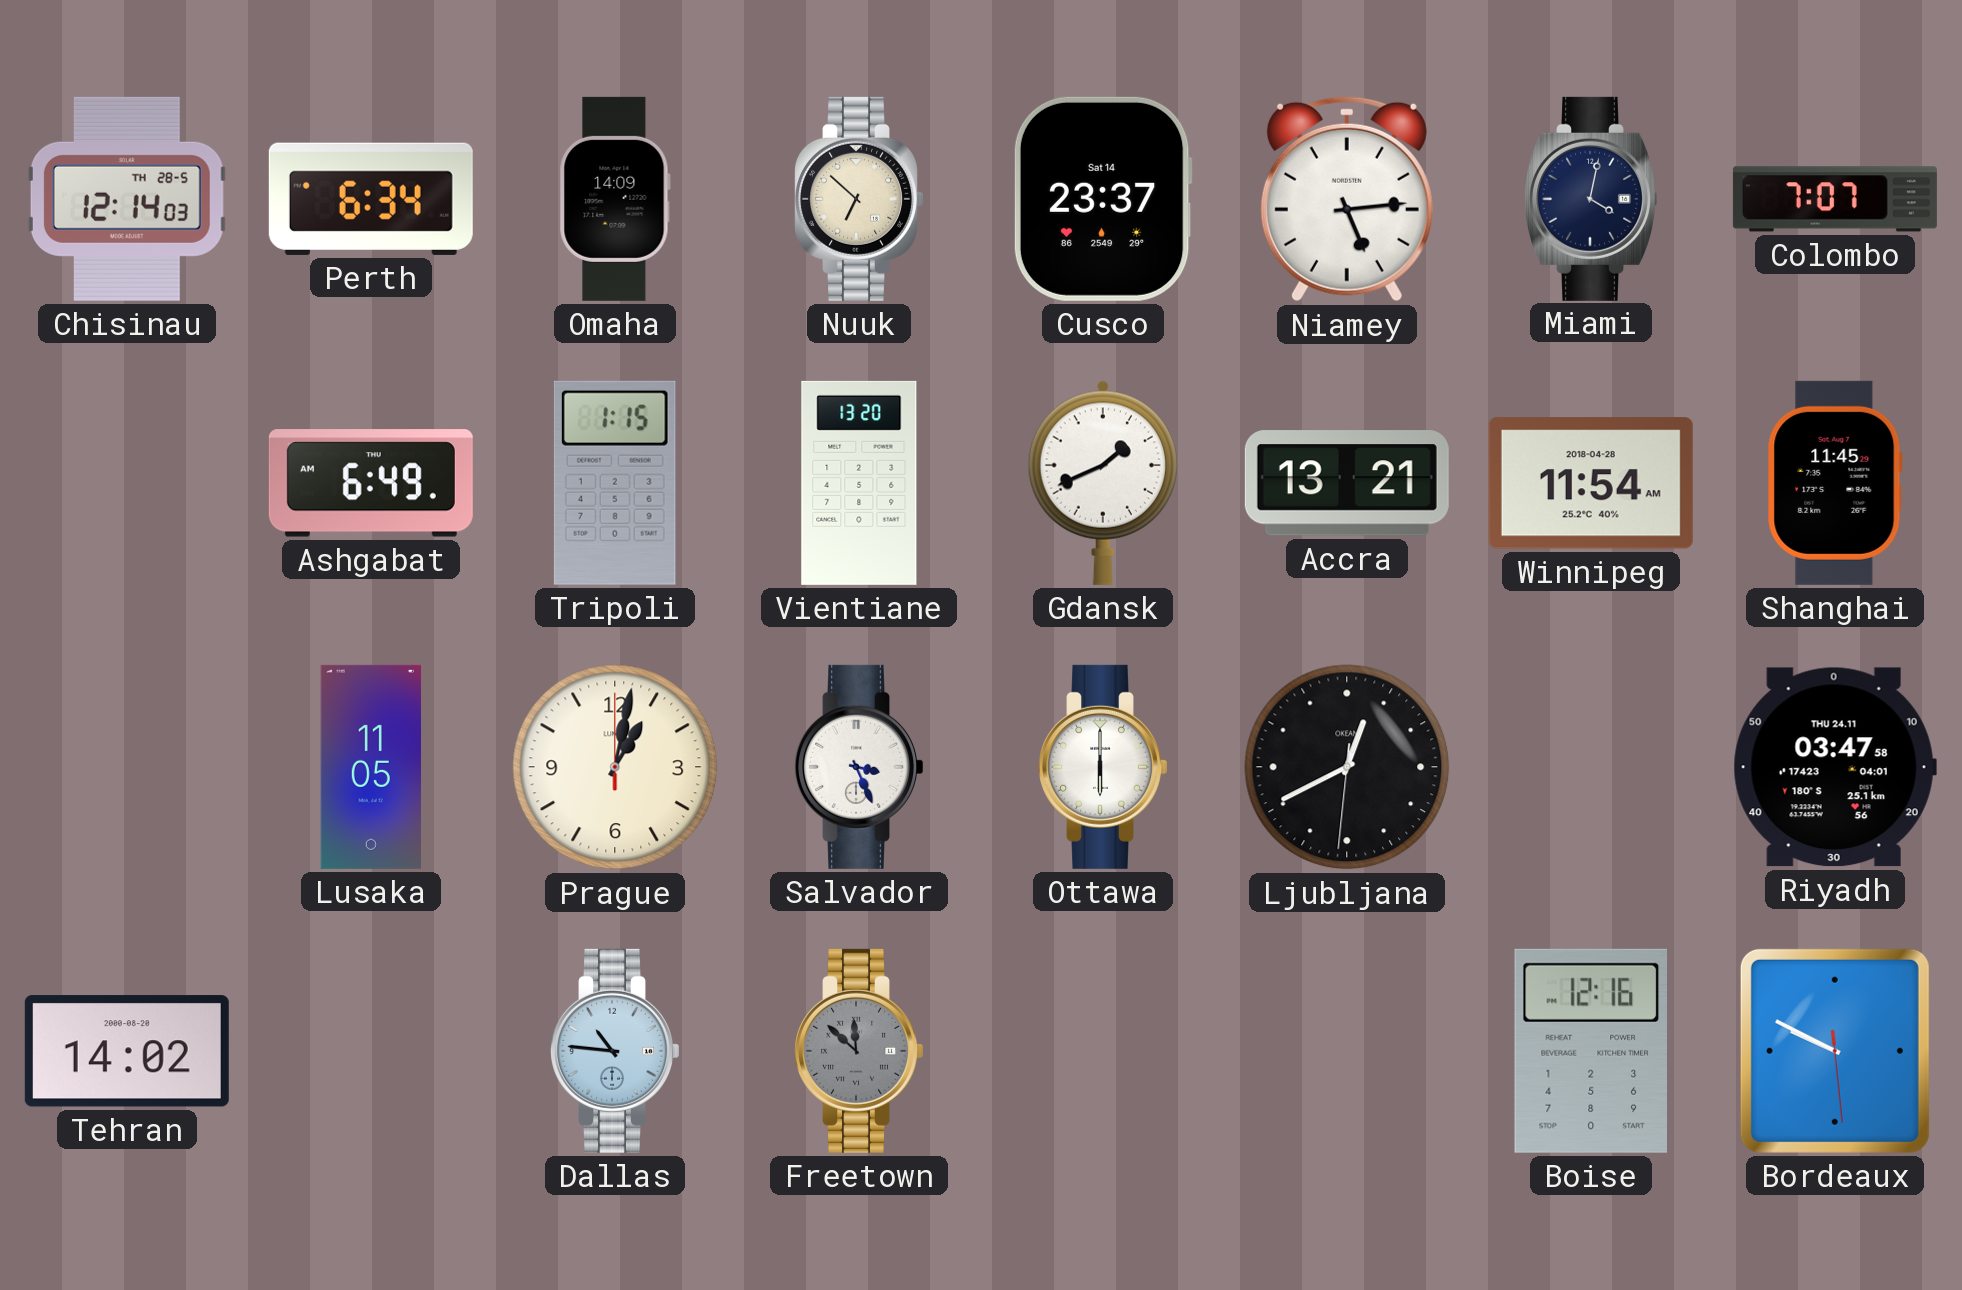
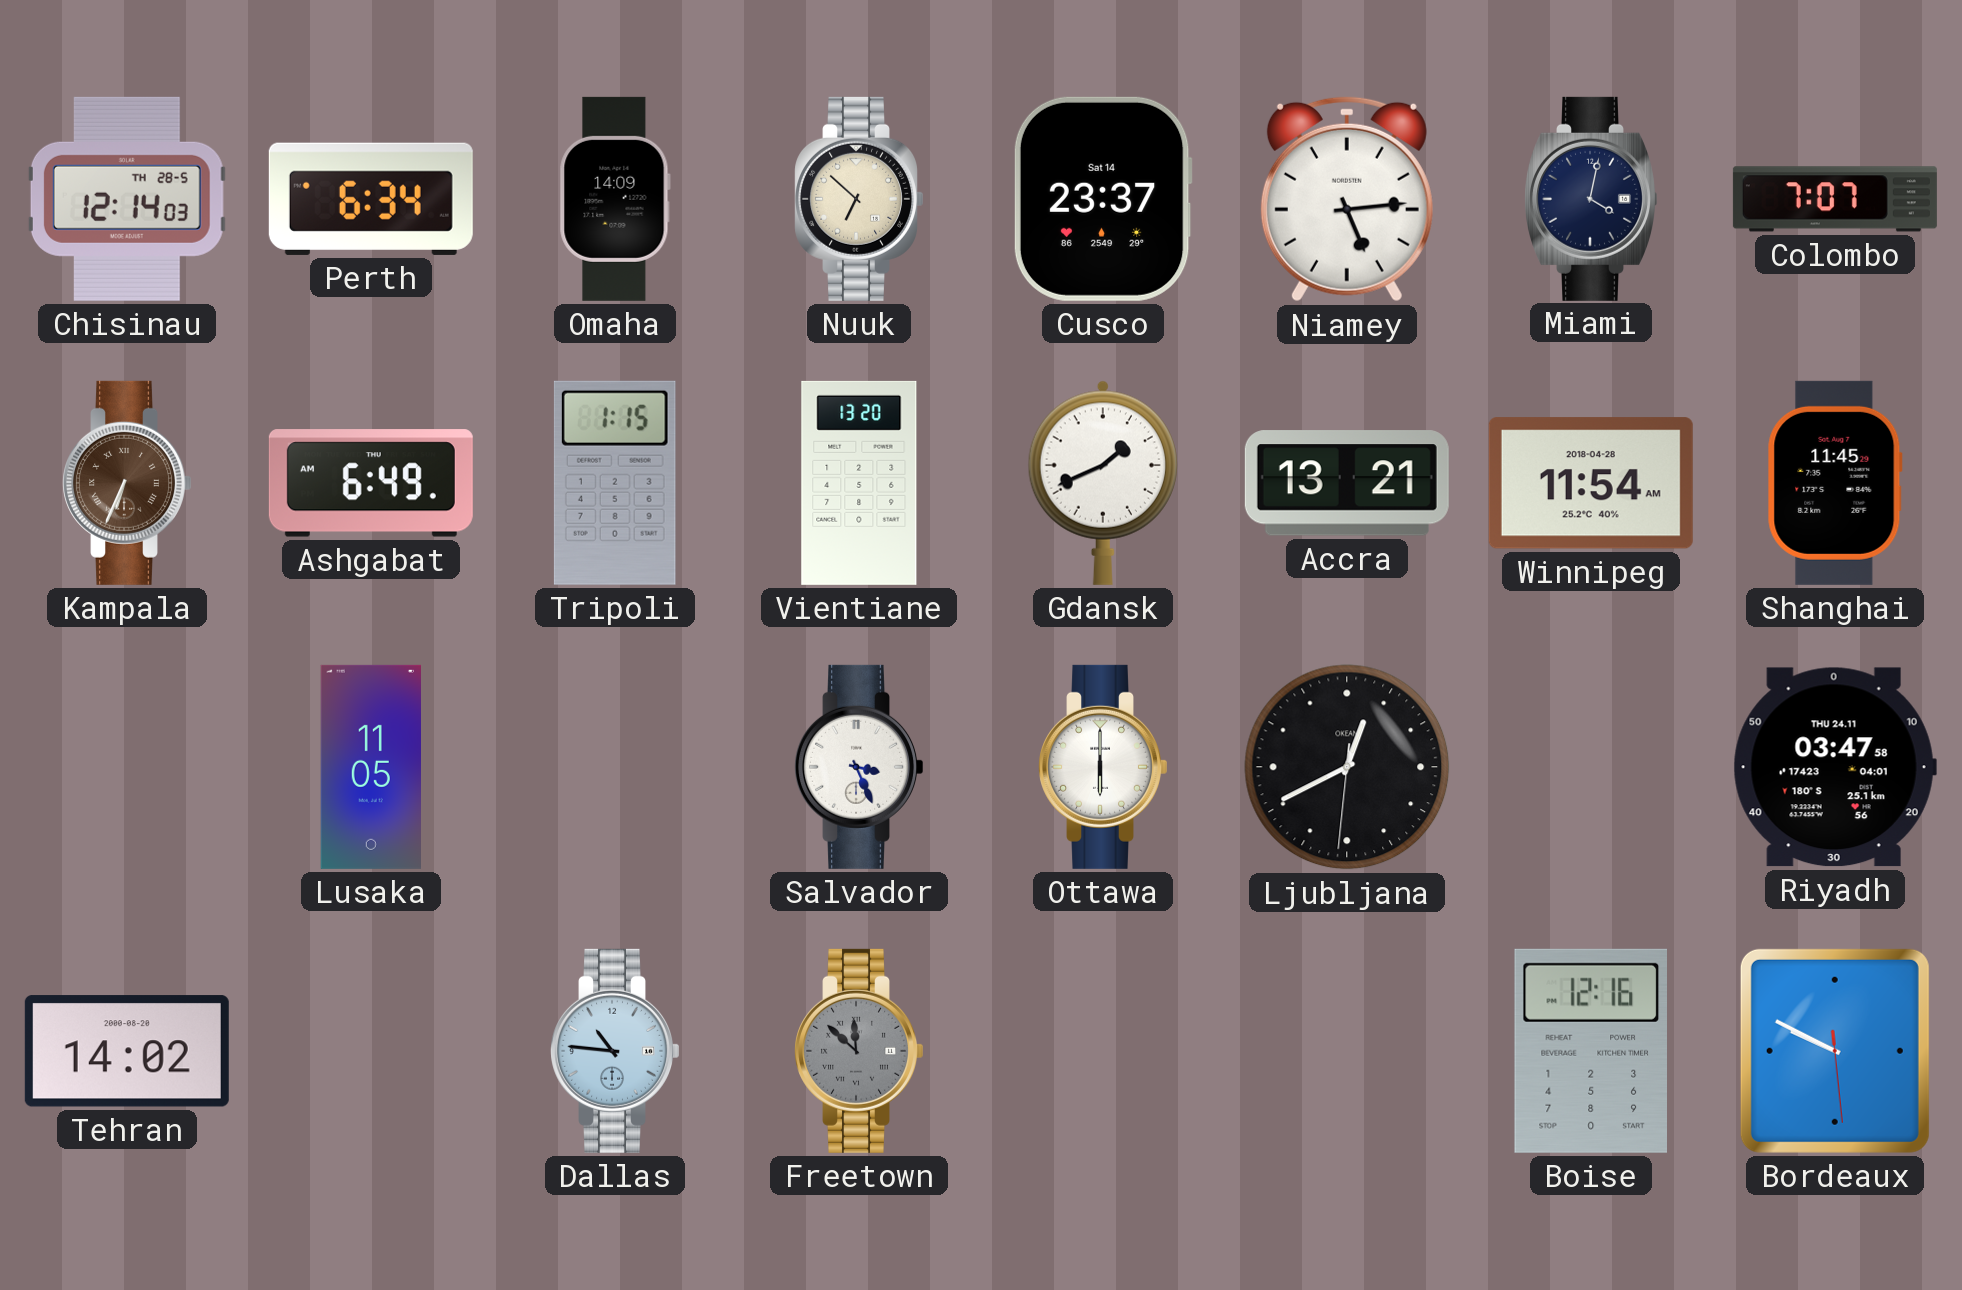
Kampala: none -> 6:34 (126, 483)
Prague: 1:02 -> none (615, 767)
